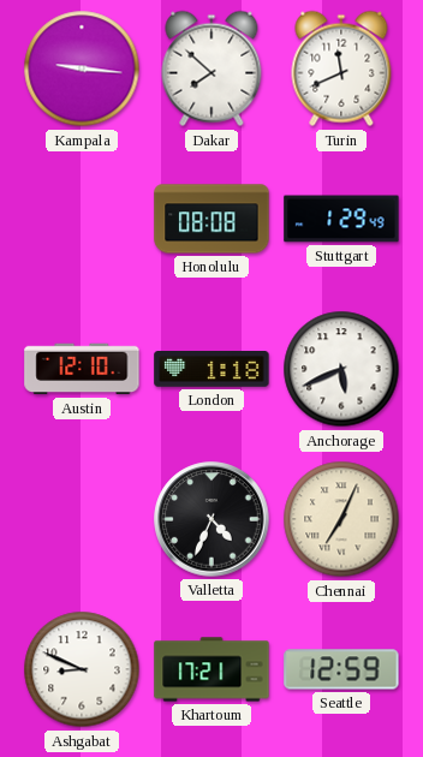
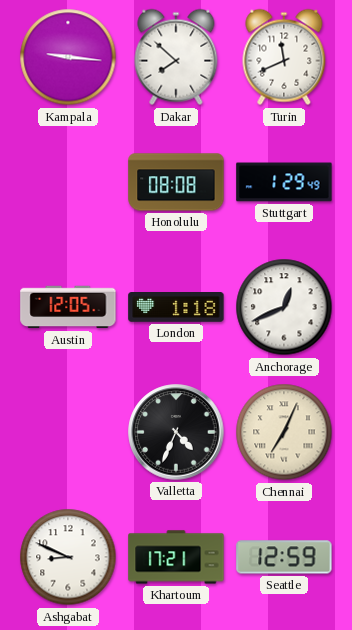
Austin: 12:10 -> 12:05 (68, 307)
Anchorage: 5:41 -> 12:41 (284, 307)
